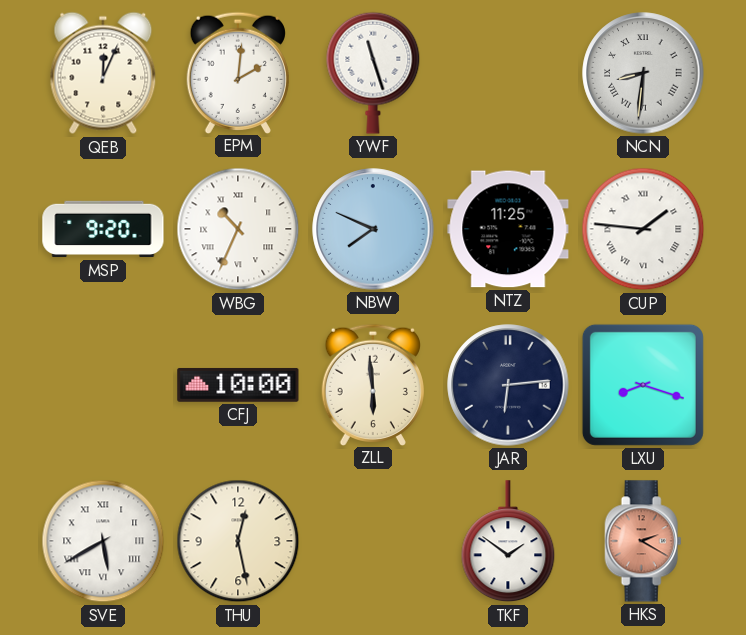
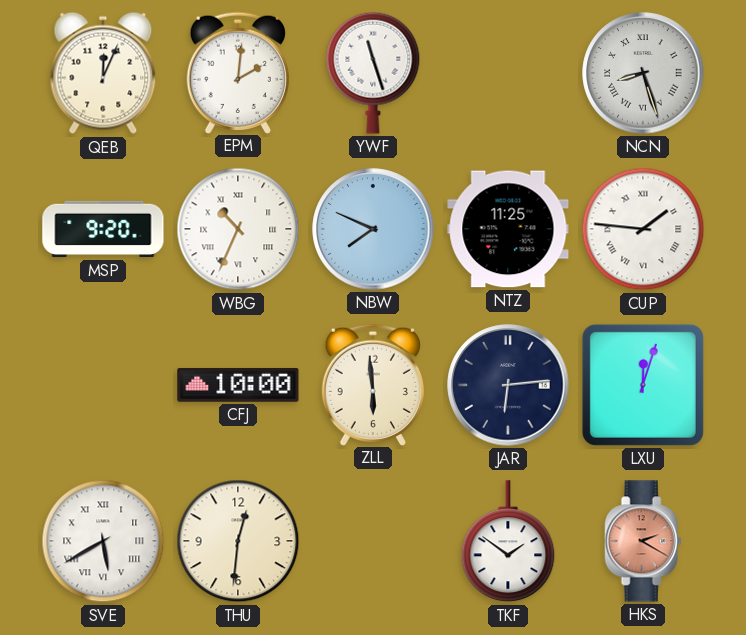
NCN: 8:31 -> 8:27 (643, 73)
LXU: 8:18 -> 12:03 (643, 385)
THU: 12:28 -> 12:31 (238, 541)
